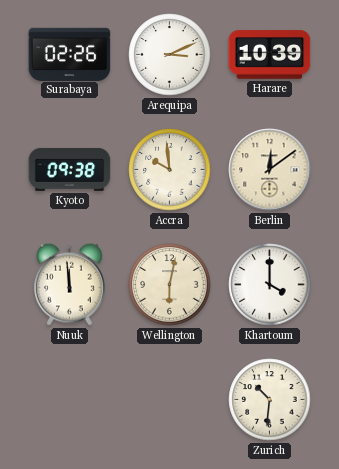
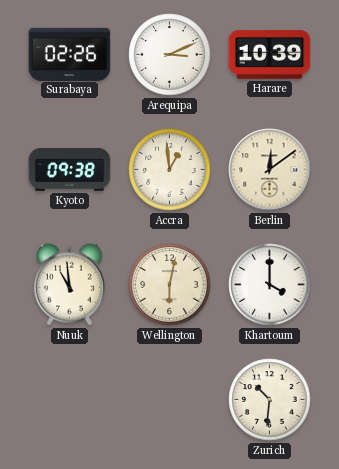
Accra: 9:59 -> 12:59 (170, 170)
Nuuk: 11:59 -> 10:59 (70, 284)
